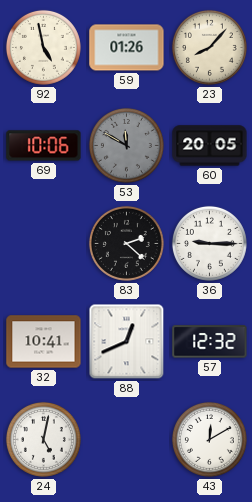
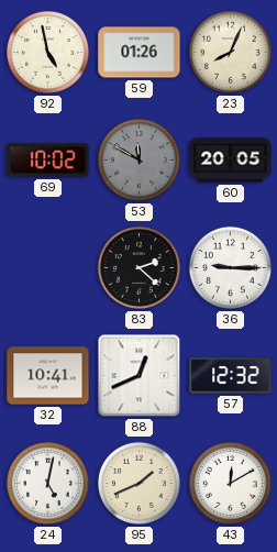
23: 8:07 -> 8:04 (230, 52)
69: 10:06 -> 10:02 (48, 161)
95: none -> 1:41 (138, 483)
